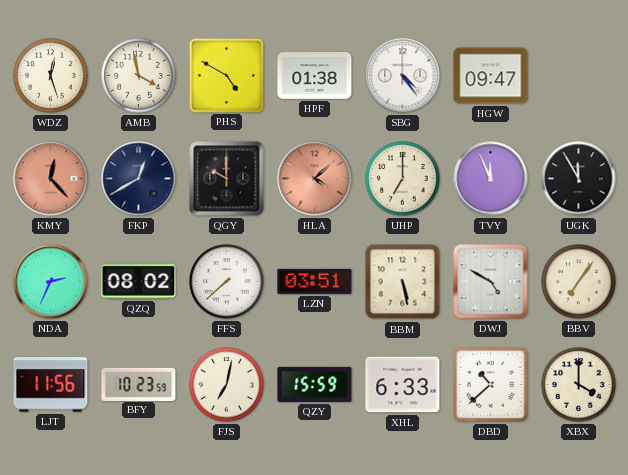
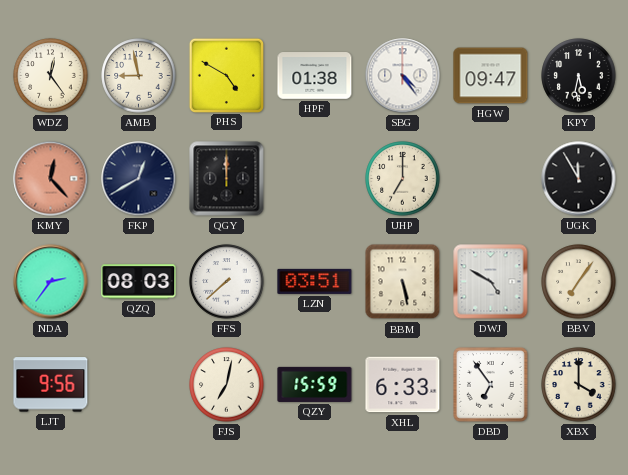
WDZ: 12:27 -> 12:24 (51, 76)
AMB: 3:58 -> 8:58 (139, 76)
KPY: none -> 5:32 (579, 76)
QGY: 10:00 -> 12:00 (227, 179)
HLA: 4:08 -> none (315, 179)
TVY: 11:56 -> none (491, 179)
NDA: 2:34 -> 2:36 (51, 282)
QZQ: 08:02 -> 08:03 (139, 282)
LJT: 11:56 -> 9:56 (51, 385)
BFY: 10:23 -> none (139, 384)
DBD: 10:38 -> 6:54 (491, 385)
